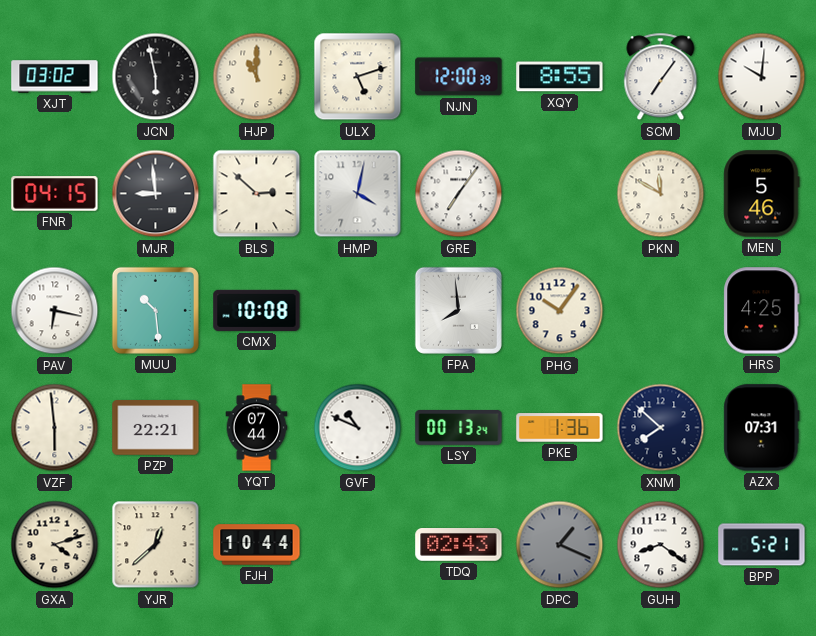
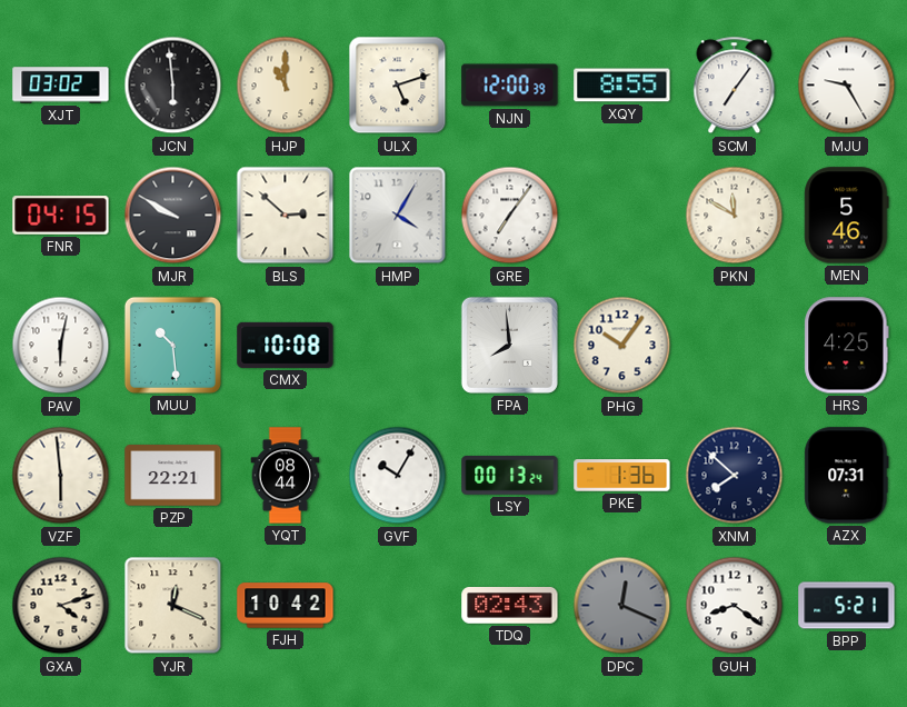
JCN: 5:58 -> 5:59 (173, 86)
MJU: 10:01 -> 9:25 (847, 86)
MJR: 8:59 -> 9:50 (173, 216)
HMP: 4:02 -> 4:05 (398, 216)
PAV: 6:17 -> 6:02 (61, 346)
YQT: 07:44 -> 08:44 (286, 476)
GVF: 10:49 -> 10:05 (398, 476)
YJR: 12:38 -> 12:19 (173, 606)
FJH: 10:44 -> 10:42 (286, 606)
DPC: 1:19 -> 12:19 (622, 606)
